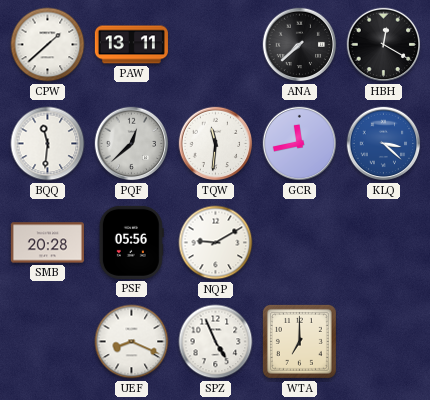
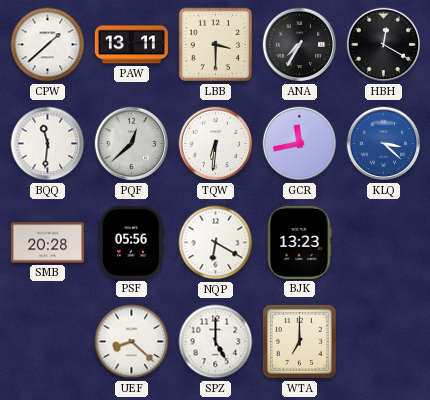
LBB: none -> 3:30 (216, 45)
ANA: 7:38 -> 7:35 (300, 45)
TQW: 11:31 -> 6:31 (216, 144)
NQP: 9:10 -> 6:20 (216, 243)
BJK: none -> 13:23 (299, 242)
UEF: 8:19 -> 8:22 (132, 342)
SPZ: 4:56 -> 5:00 (216, 342)
